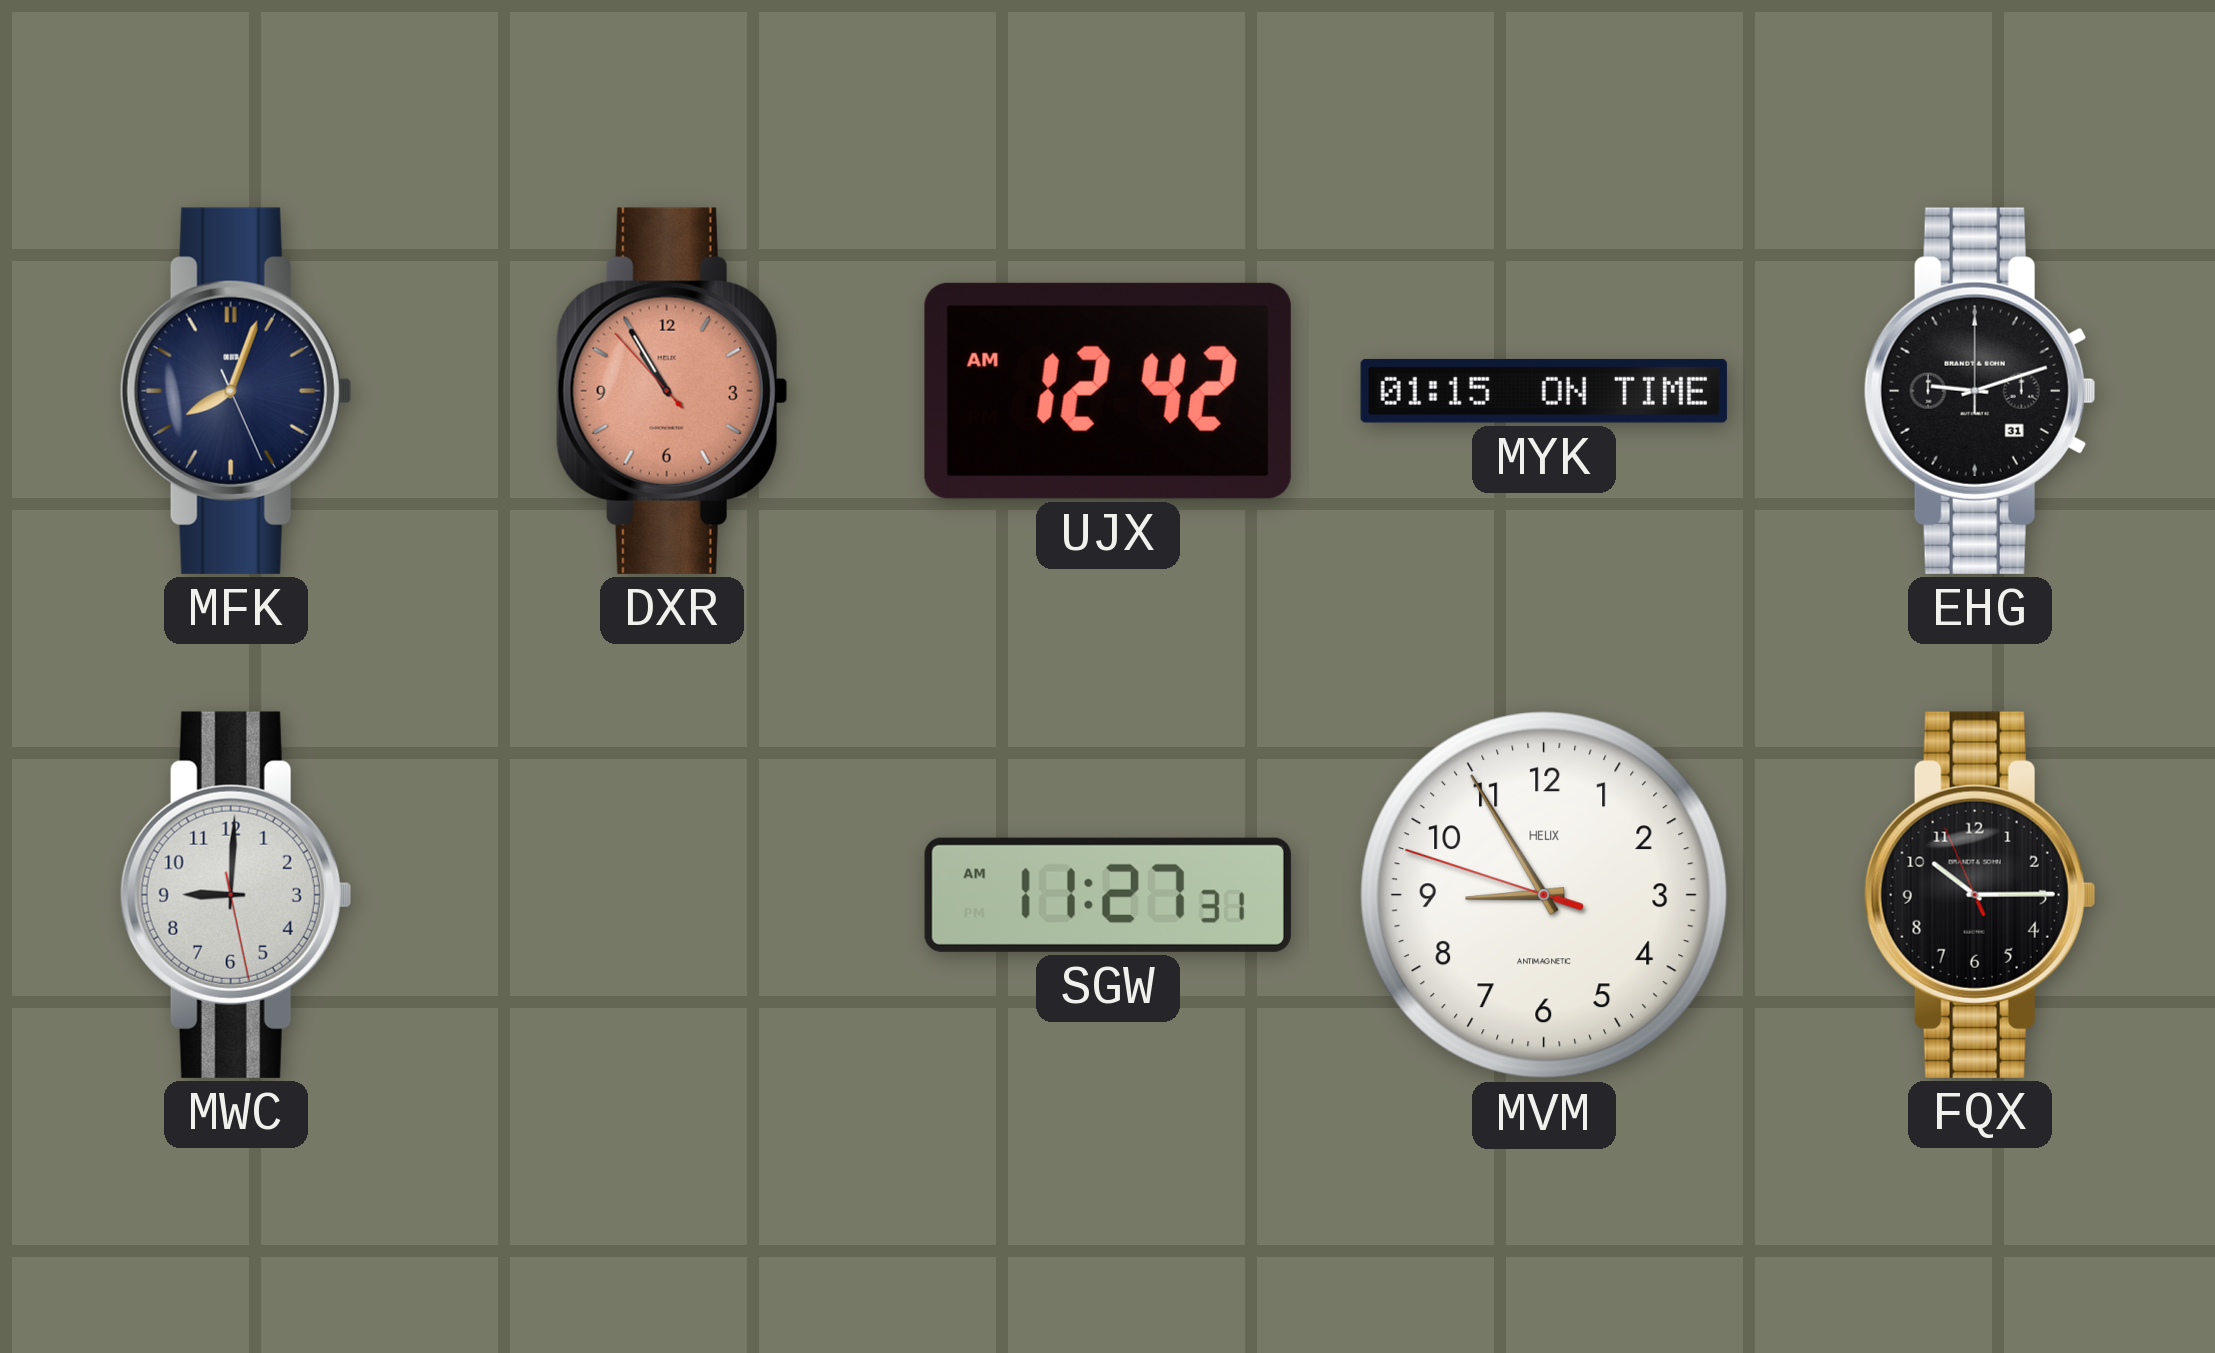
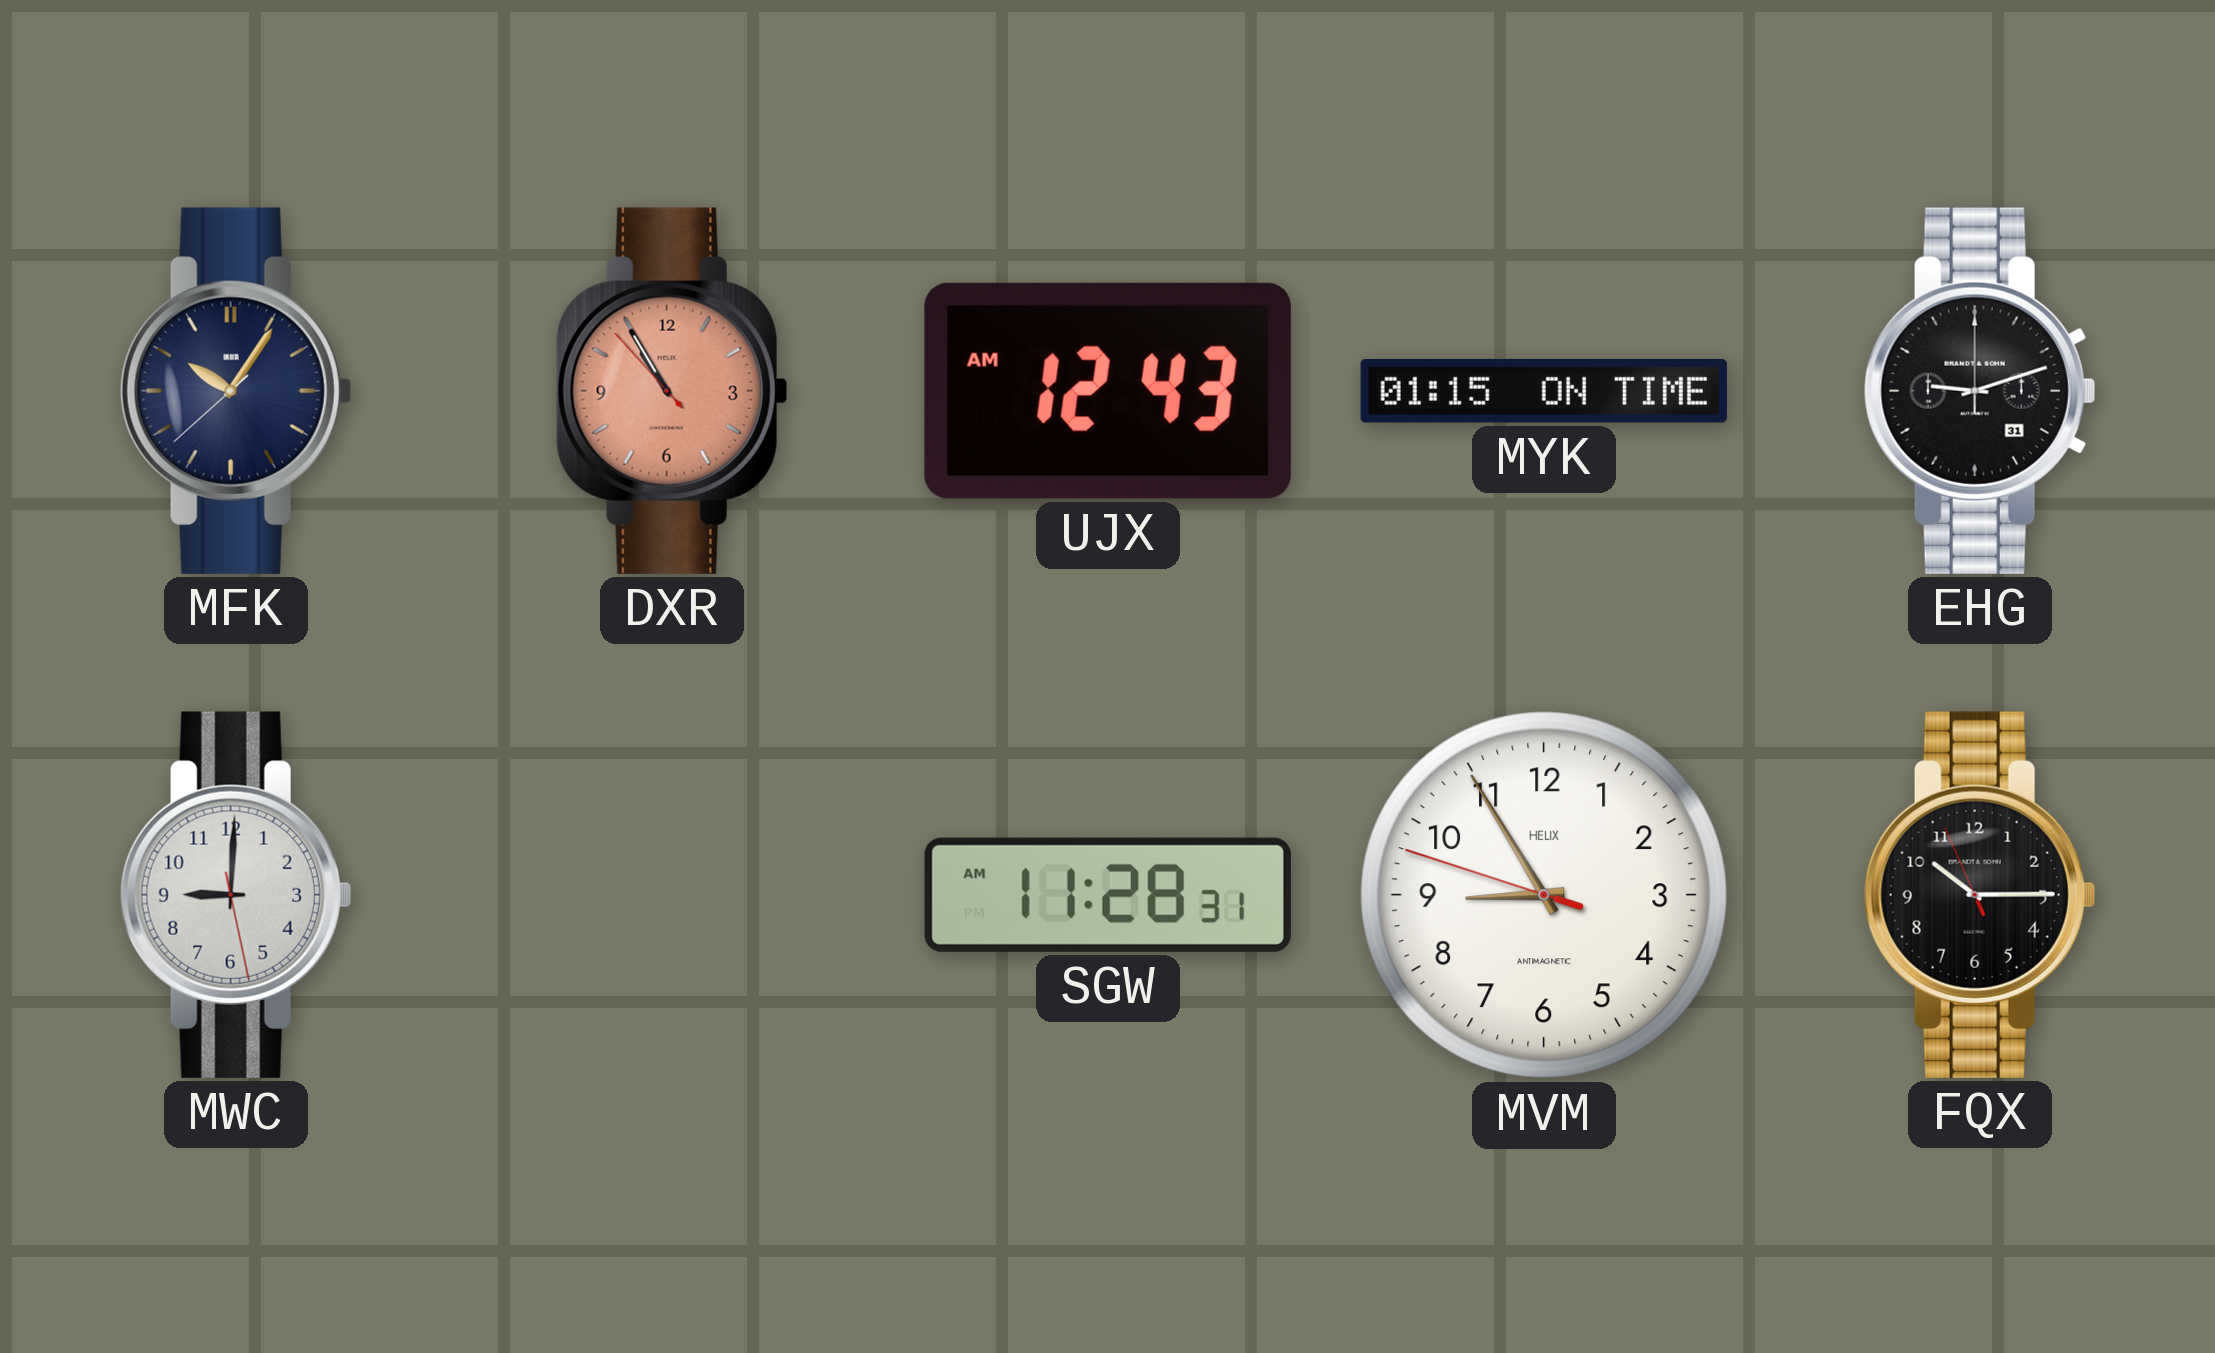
MFK: 8:03 -> 10:05 (236, 391)
UJX: 12:42 -> 12:43 (1108, 391)
SGW: 11:27 -> 11:28 (1108, 895)
